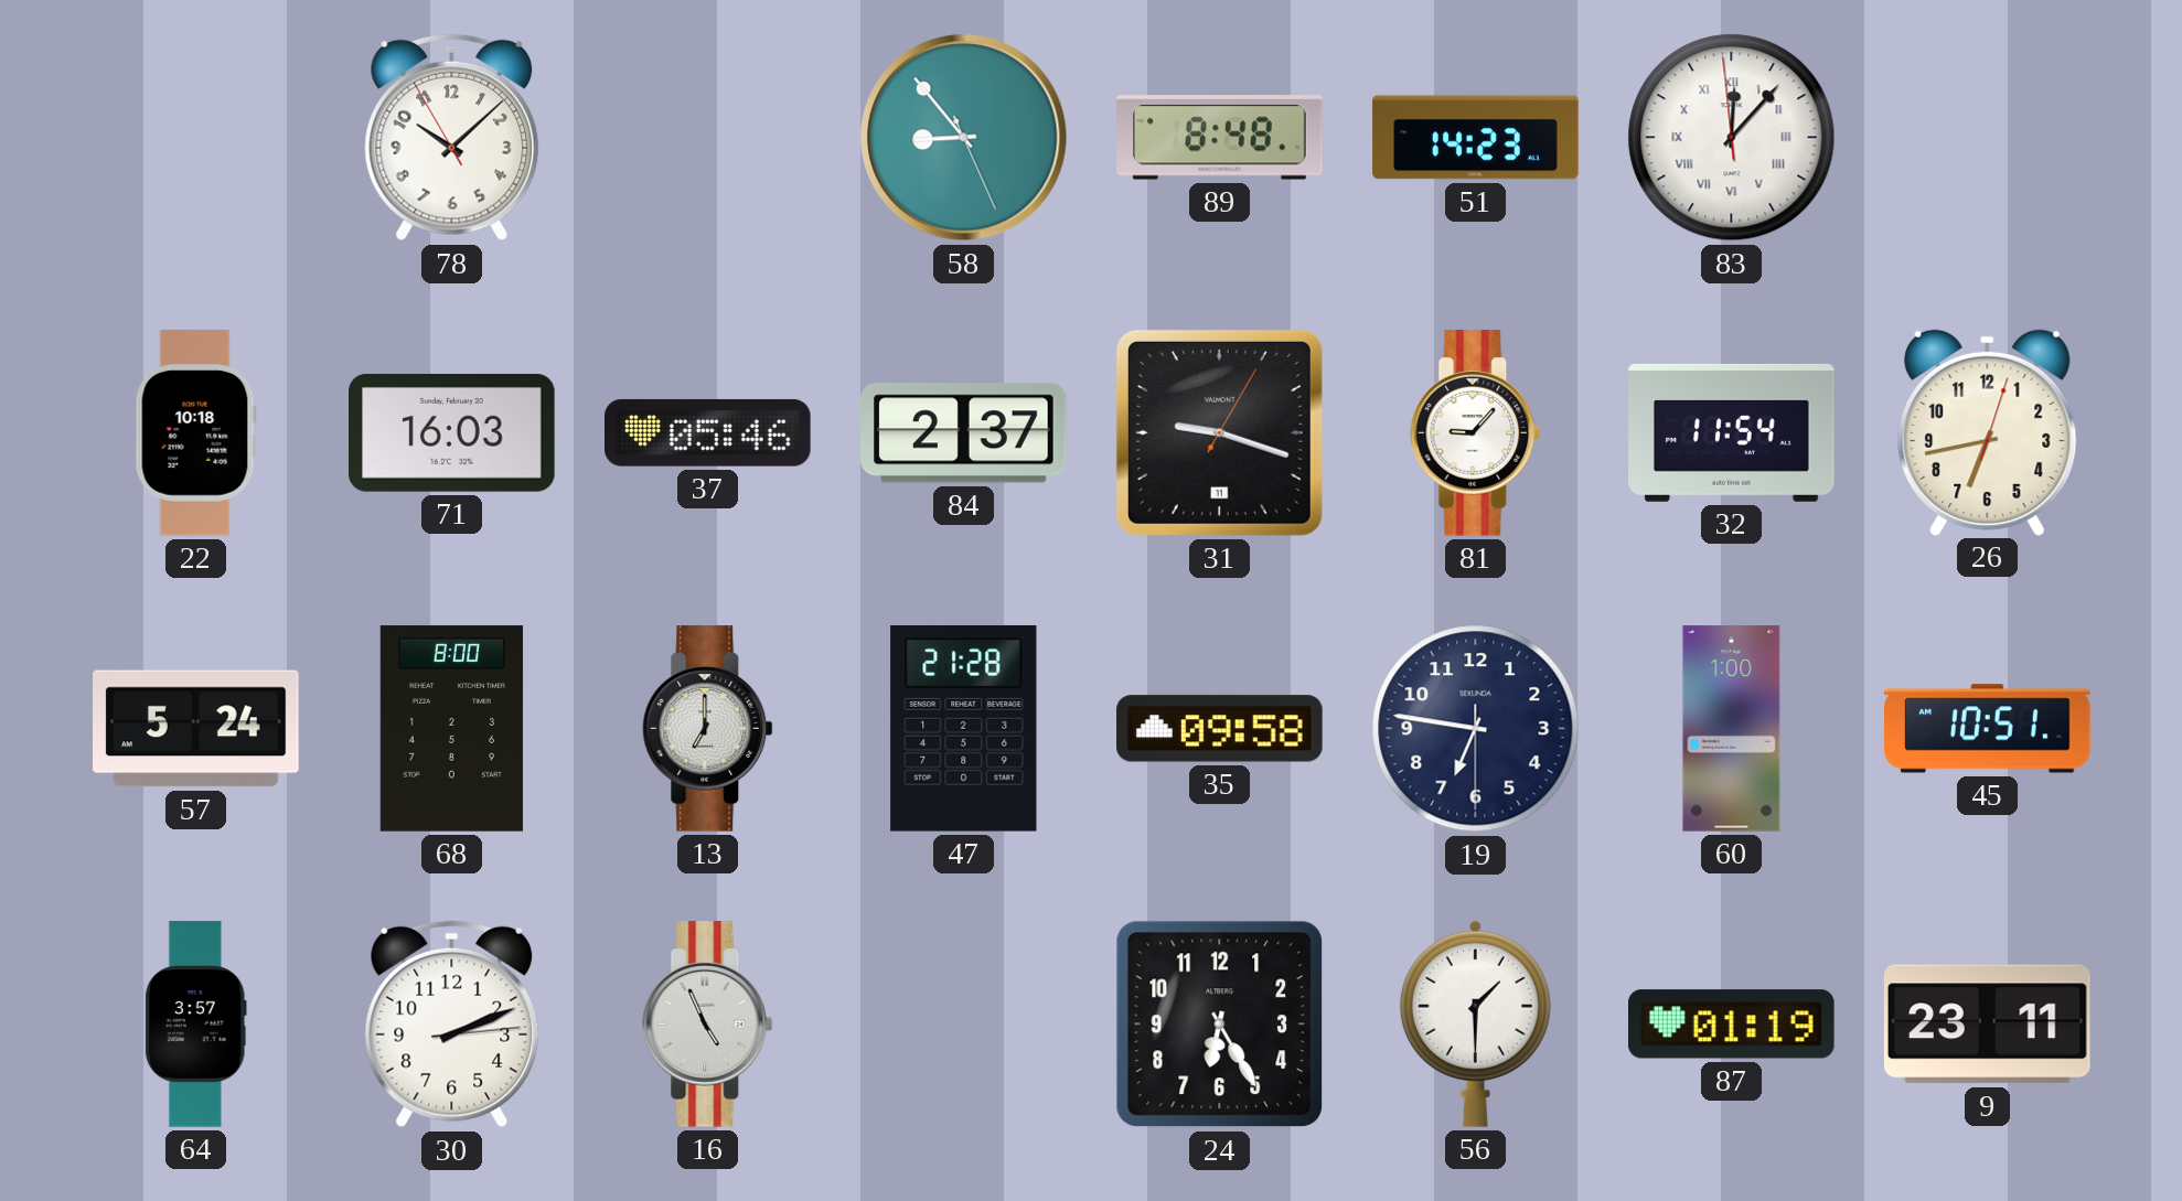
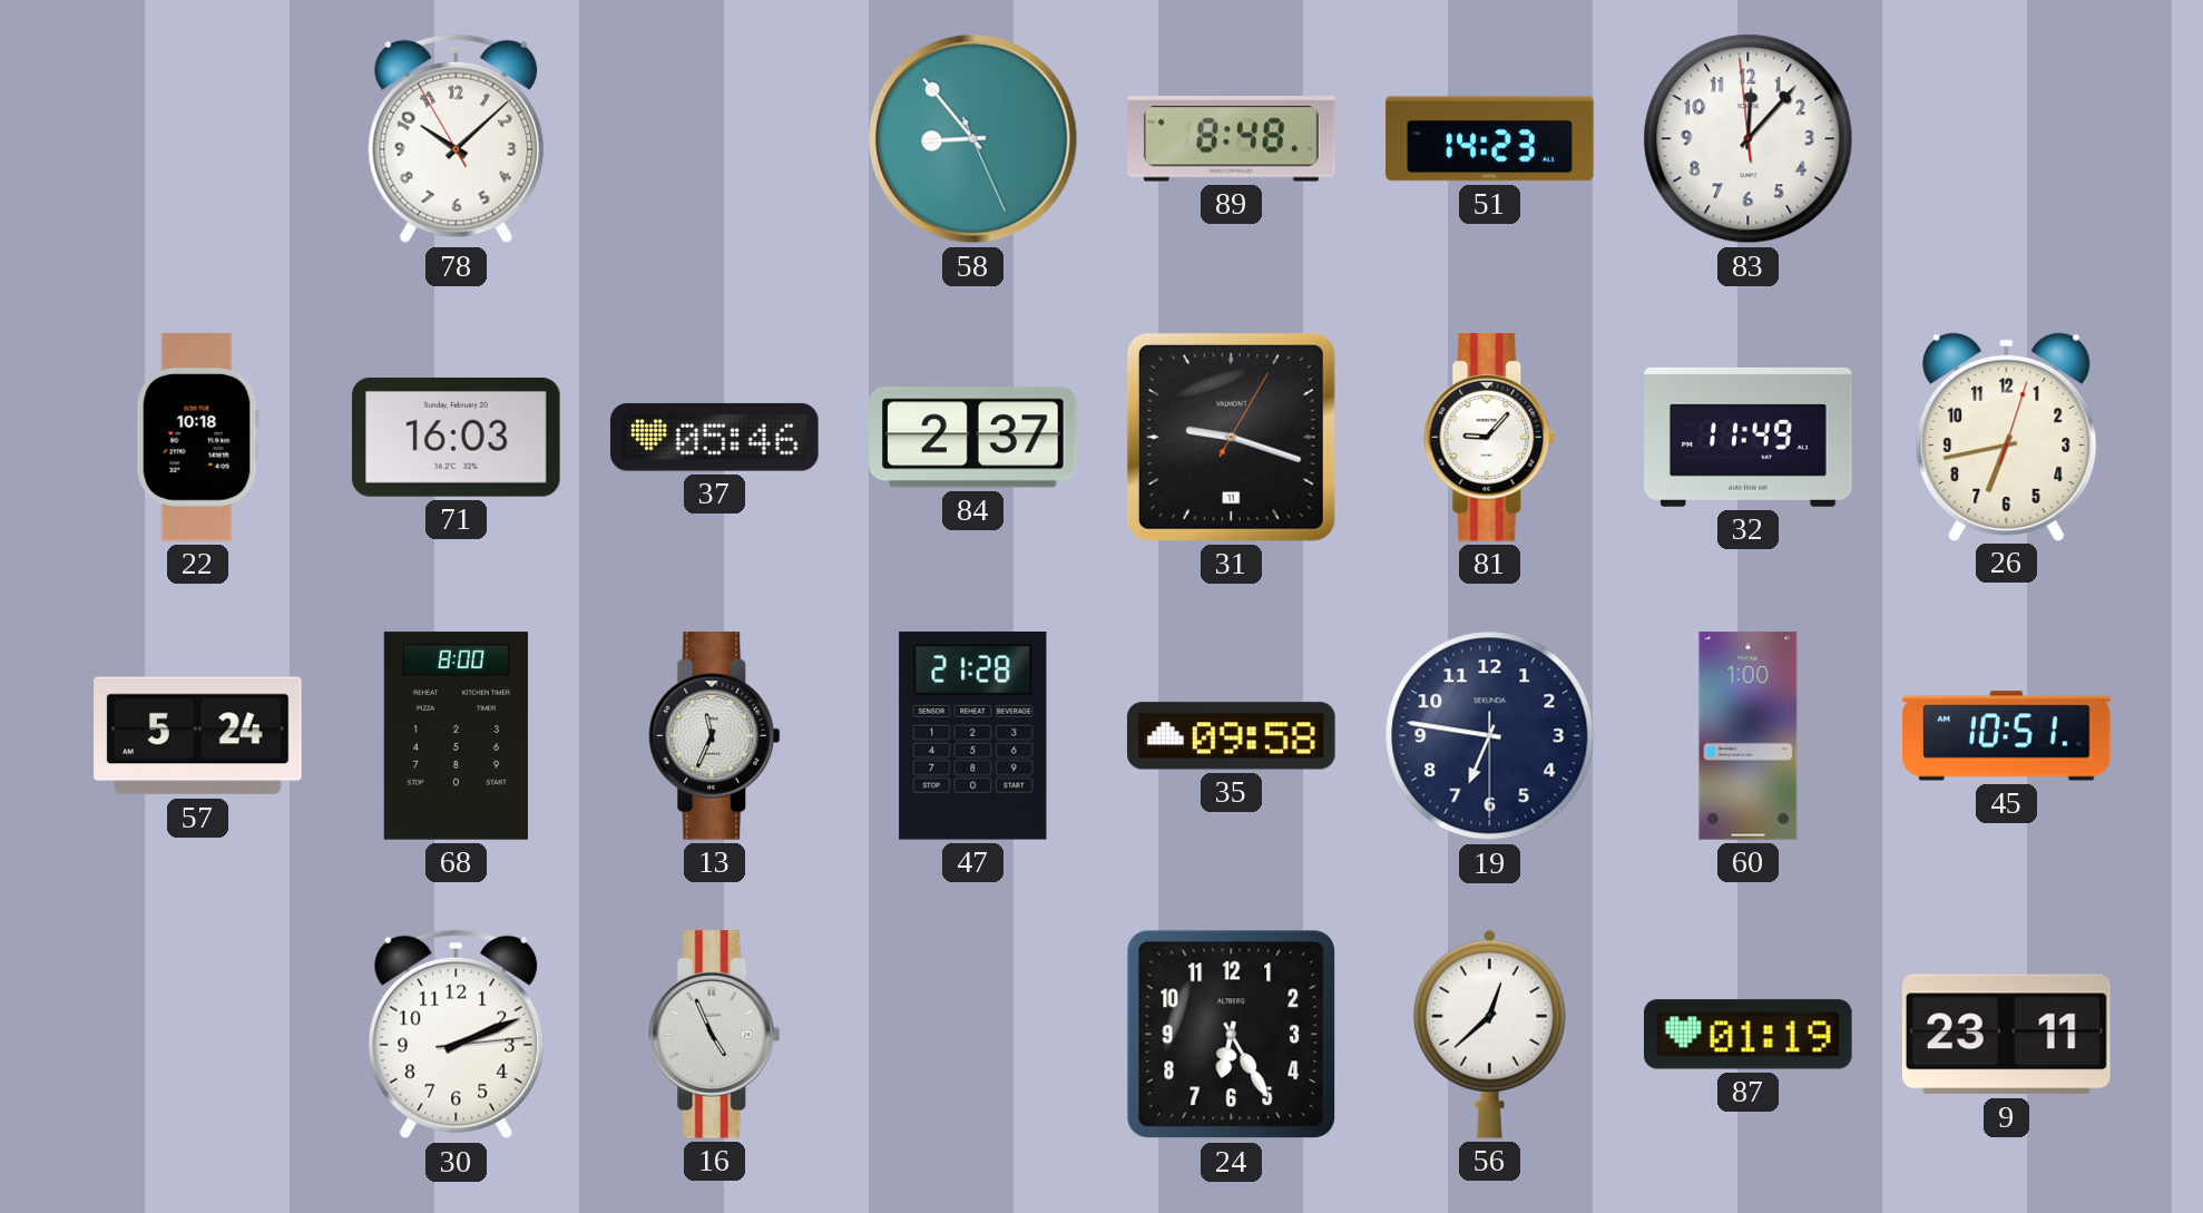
83 numerals: Roman -> Arabic (1749, 139)
32: 11:54 -> 11:49 (1749, 437)
13: 7:00 -> 11:34 (715, 736)
64: 3:57 -> none (195, 1025)
56: 1:30 -> 12:38 (1489, 1034)
